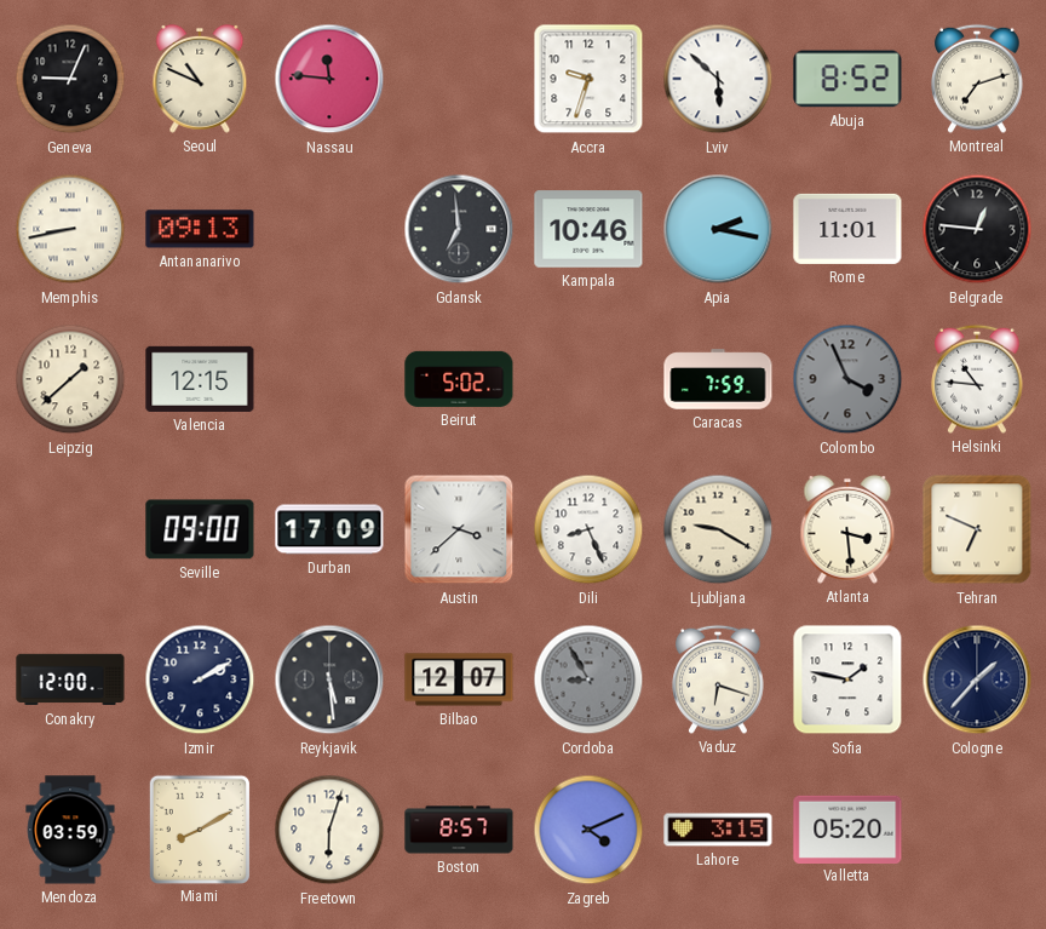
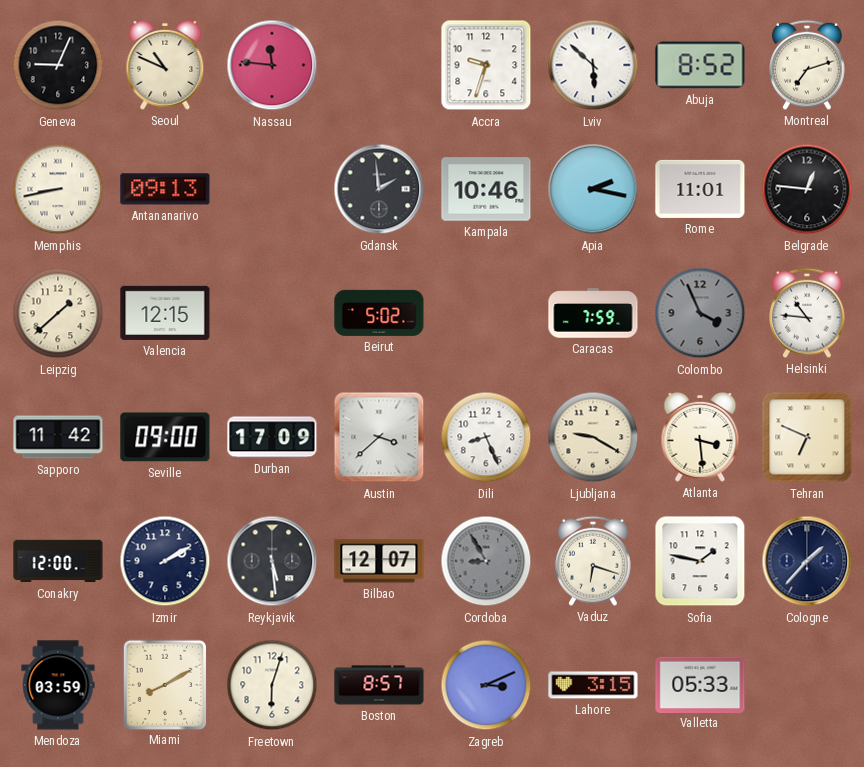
Gdansk: 6:59 -> 1:59 (379, 189)
Sapporo: none -> 11:42 (58, 437)
Zagreb: 4:11 -> 3:11 (486, 685)
Valletta: 05:20 -> 05:33 (700, 684)
